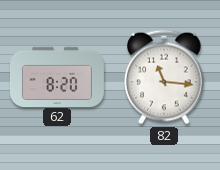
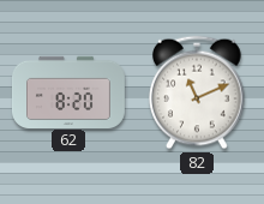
82: 11:16 -> 11:11 (197, 92)
